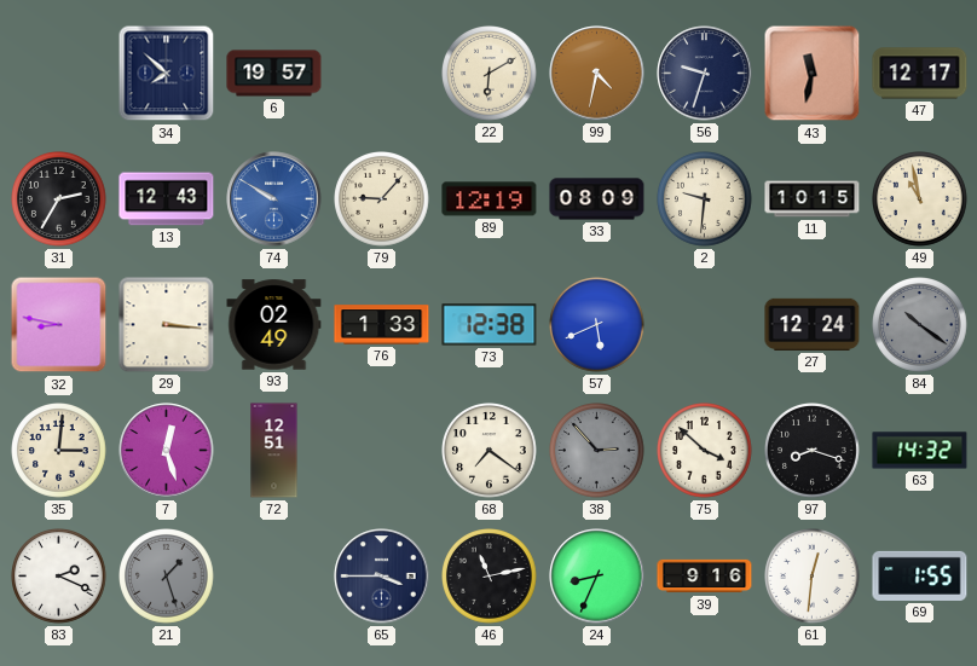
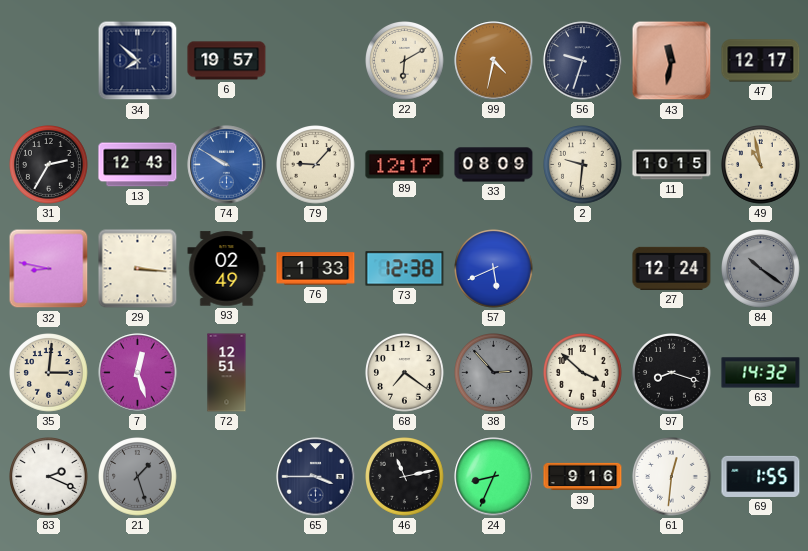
89: 12:19 -> 12:17 (405, 165)
